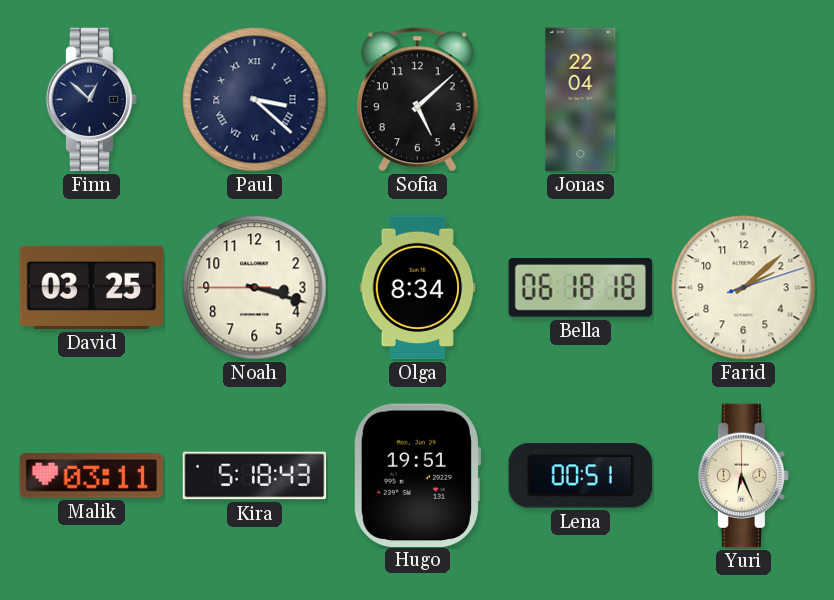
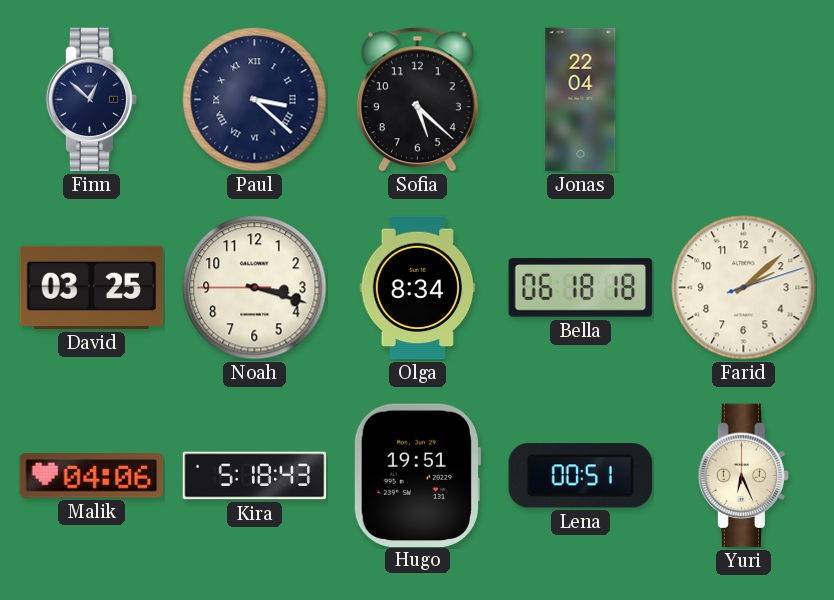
Sofia: 5:08 -> 5:22 (417, 100)
Malik: 03:11 -> 04:06 (92, 476)
